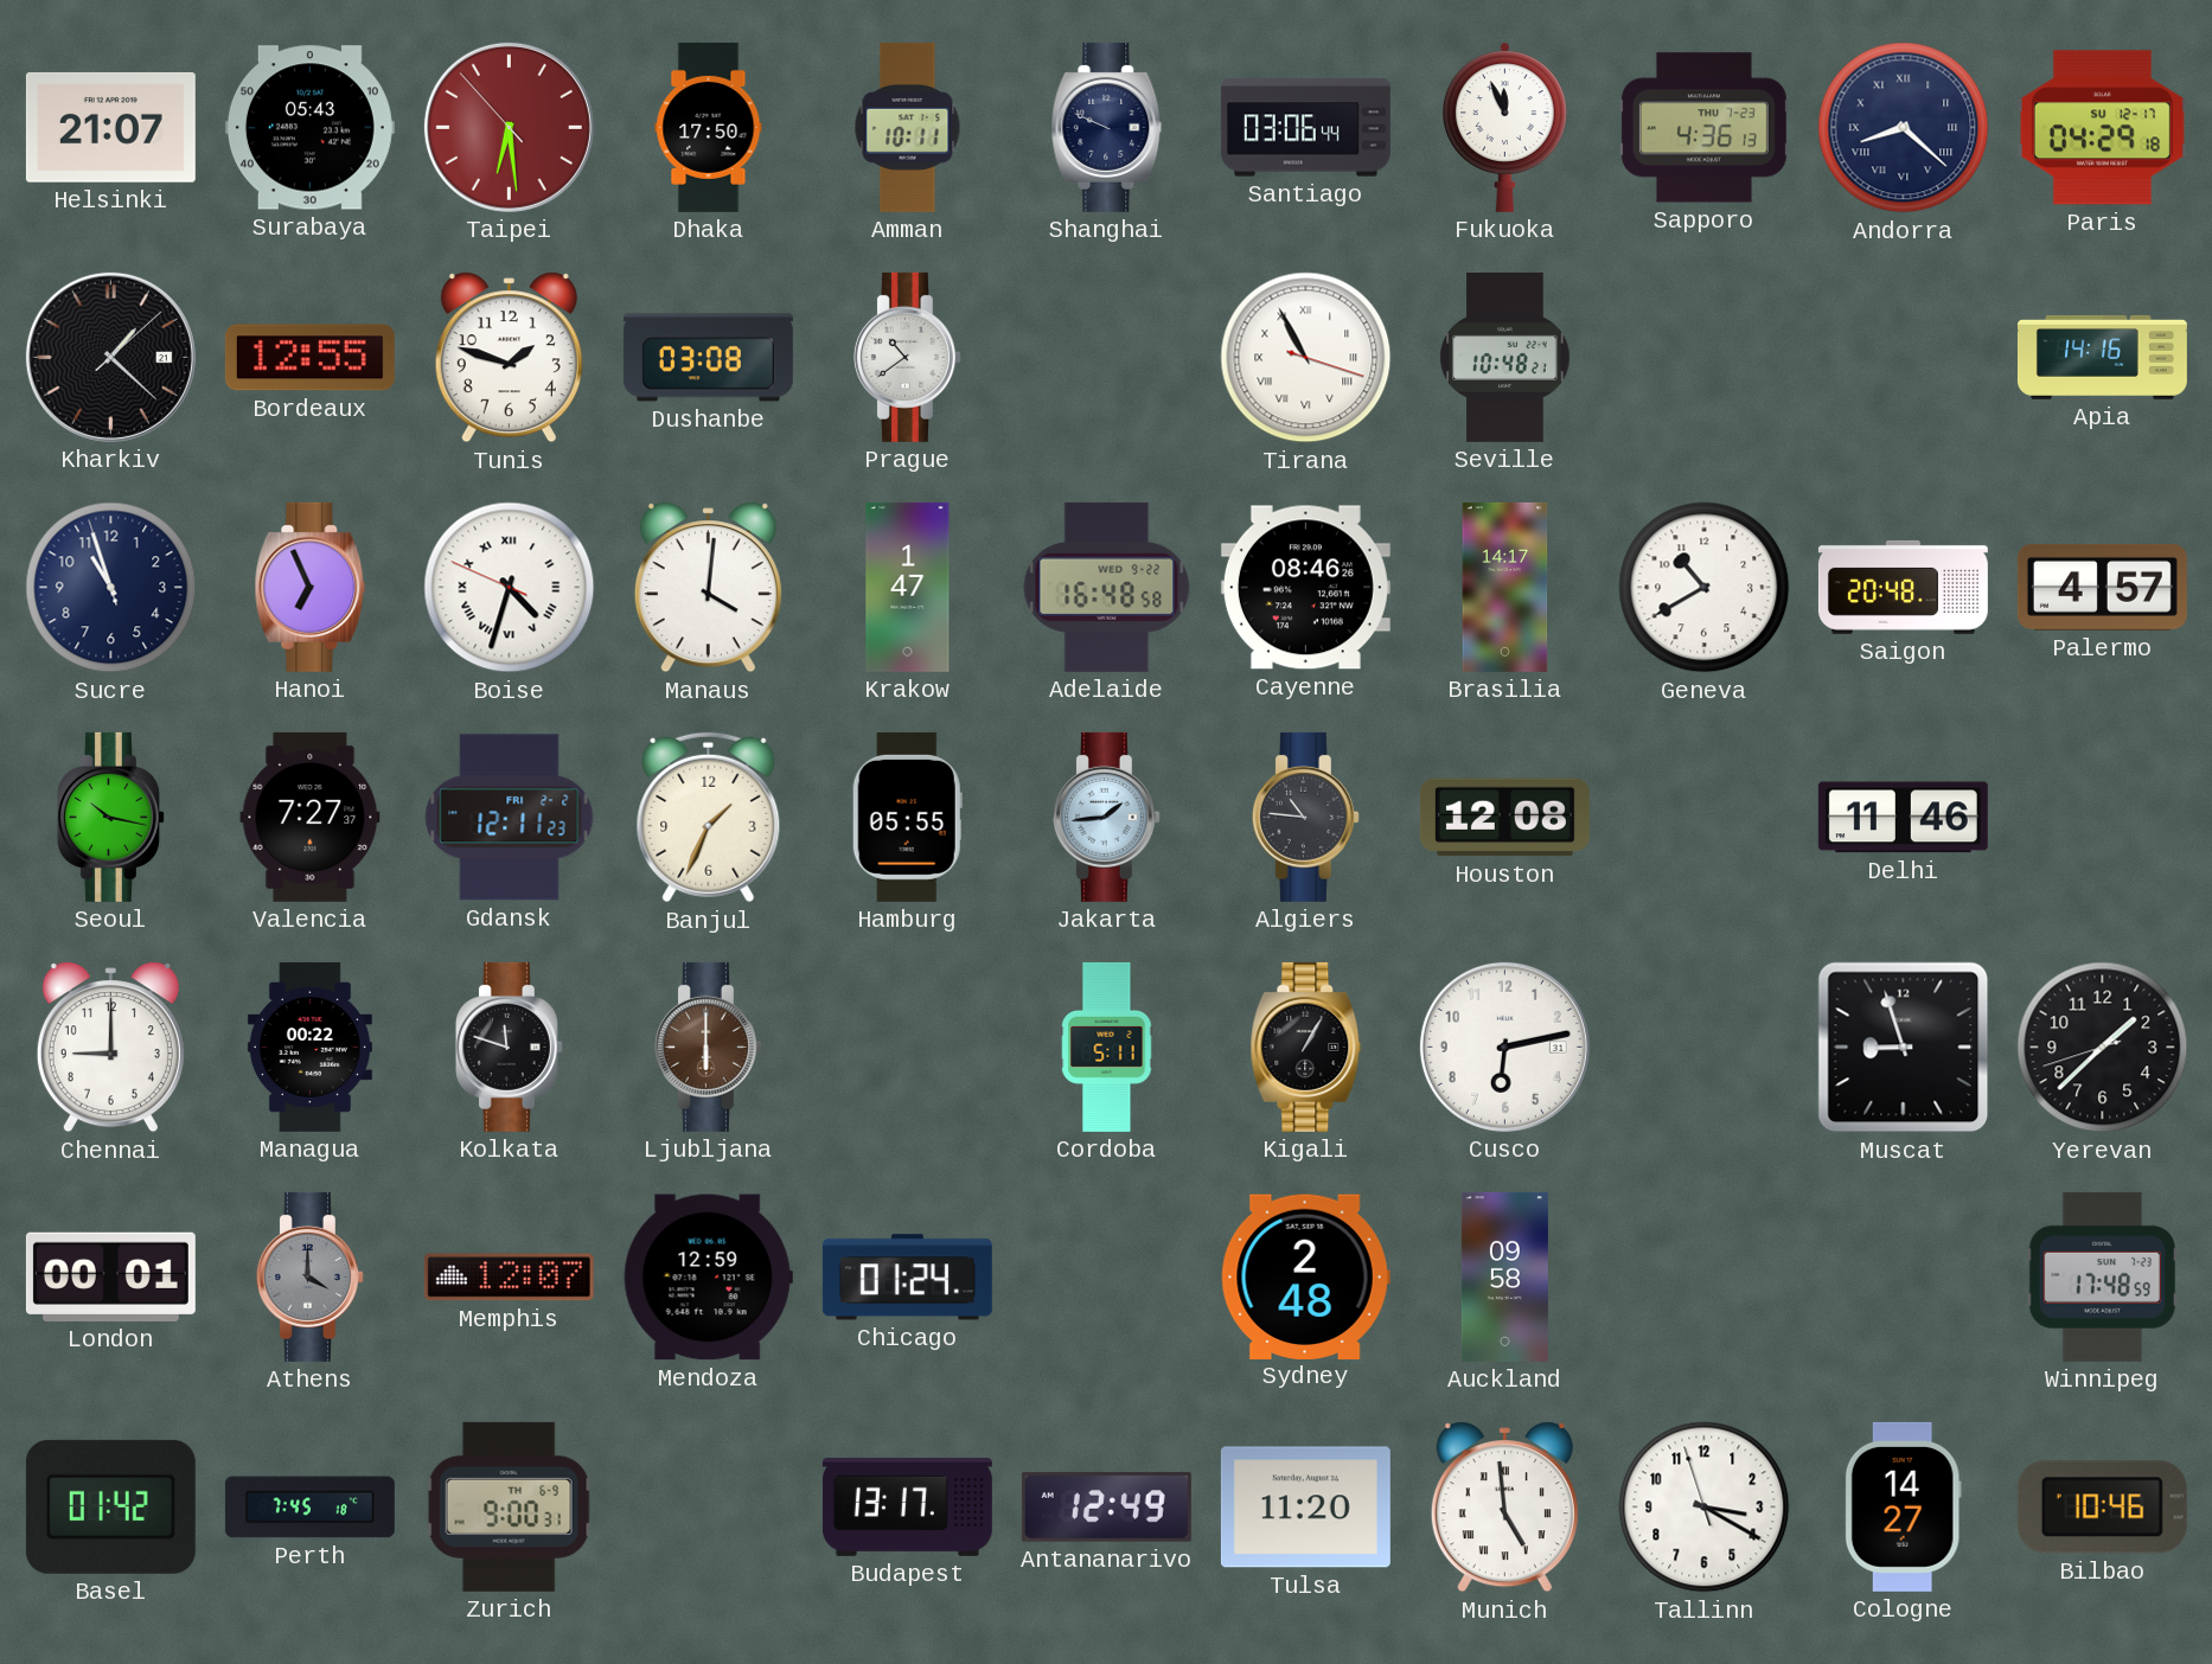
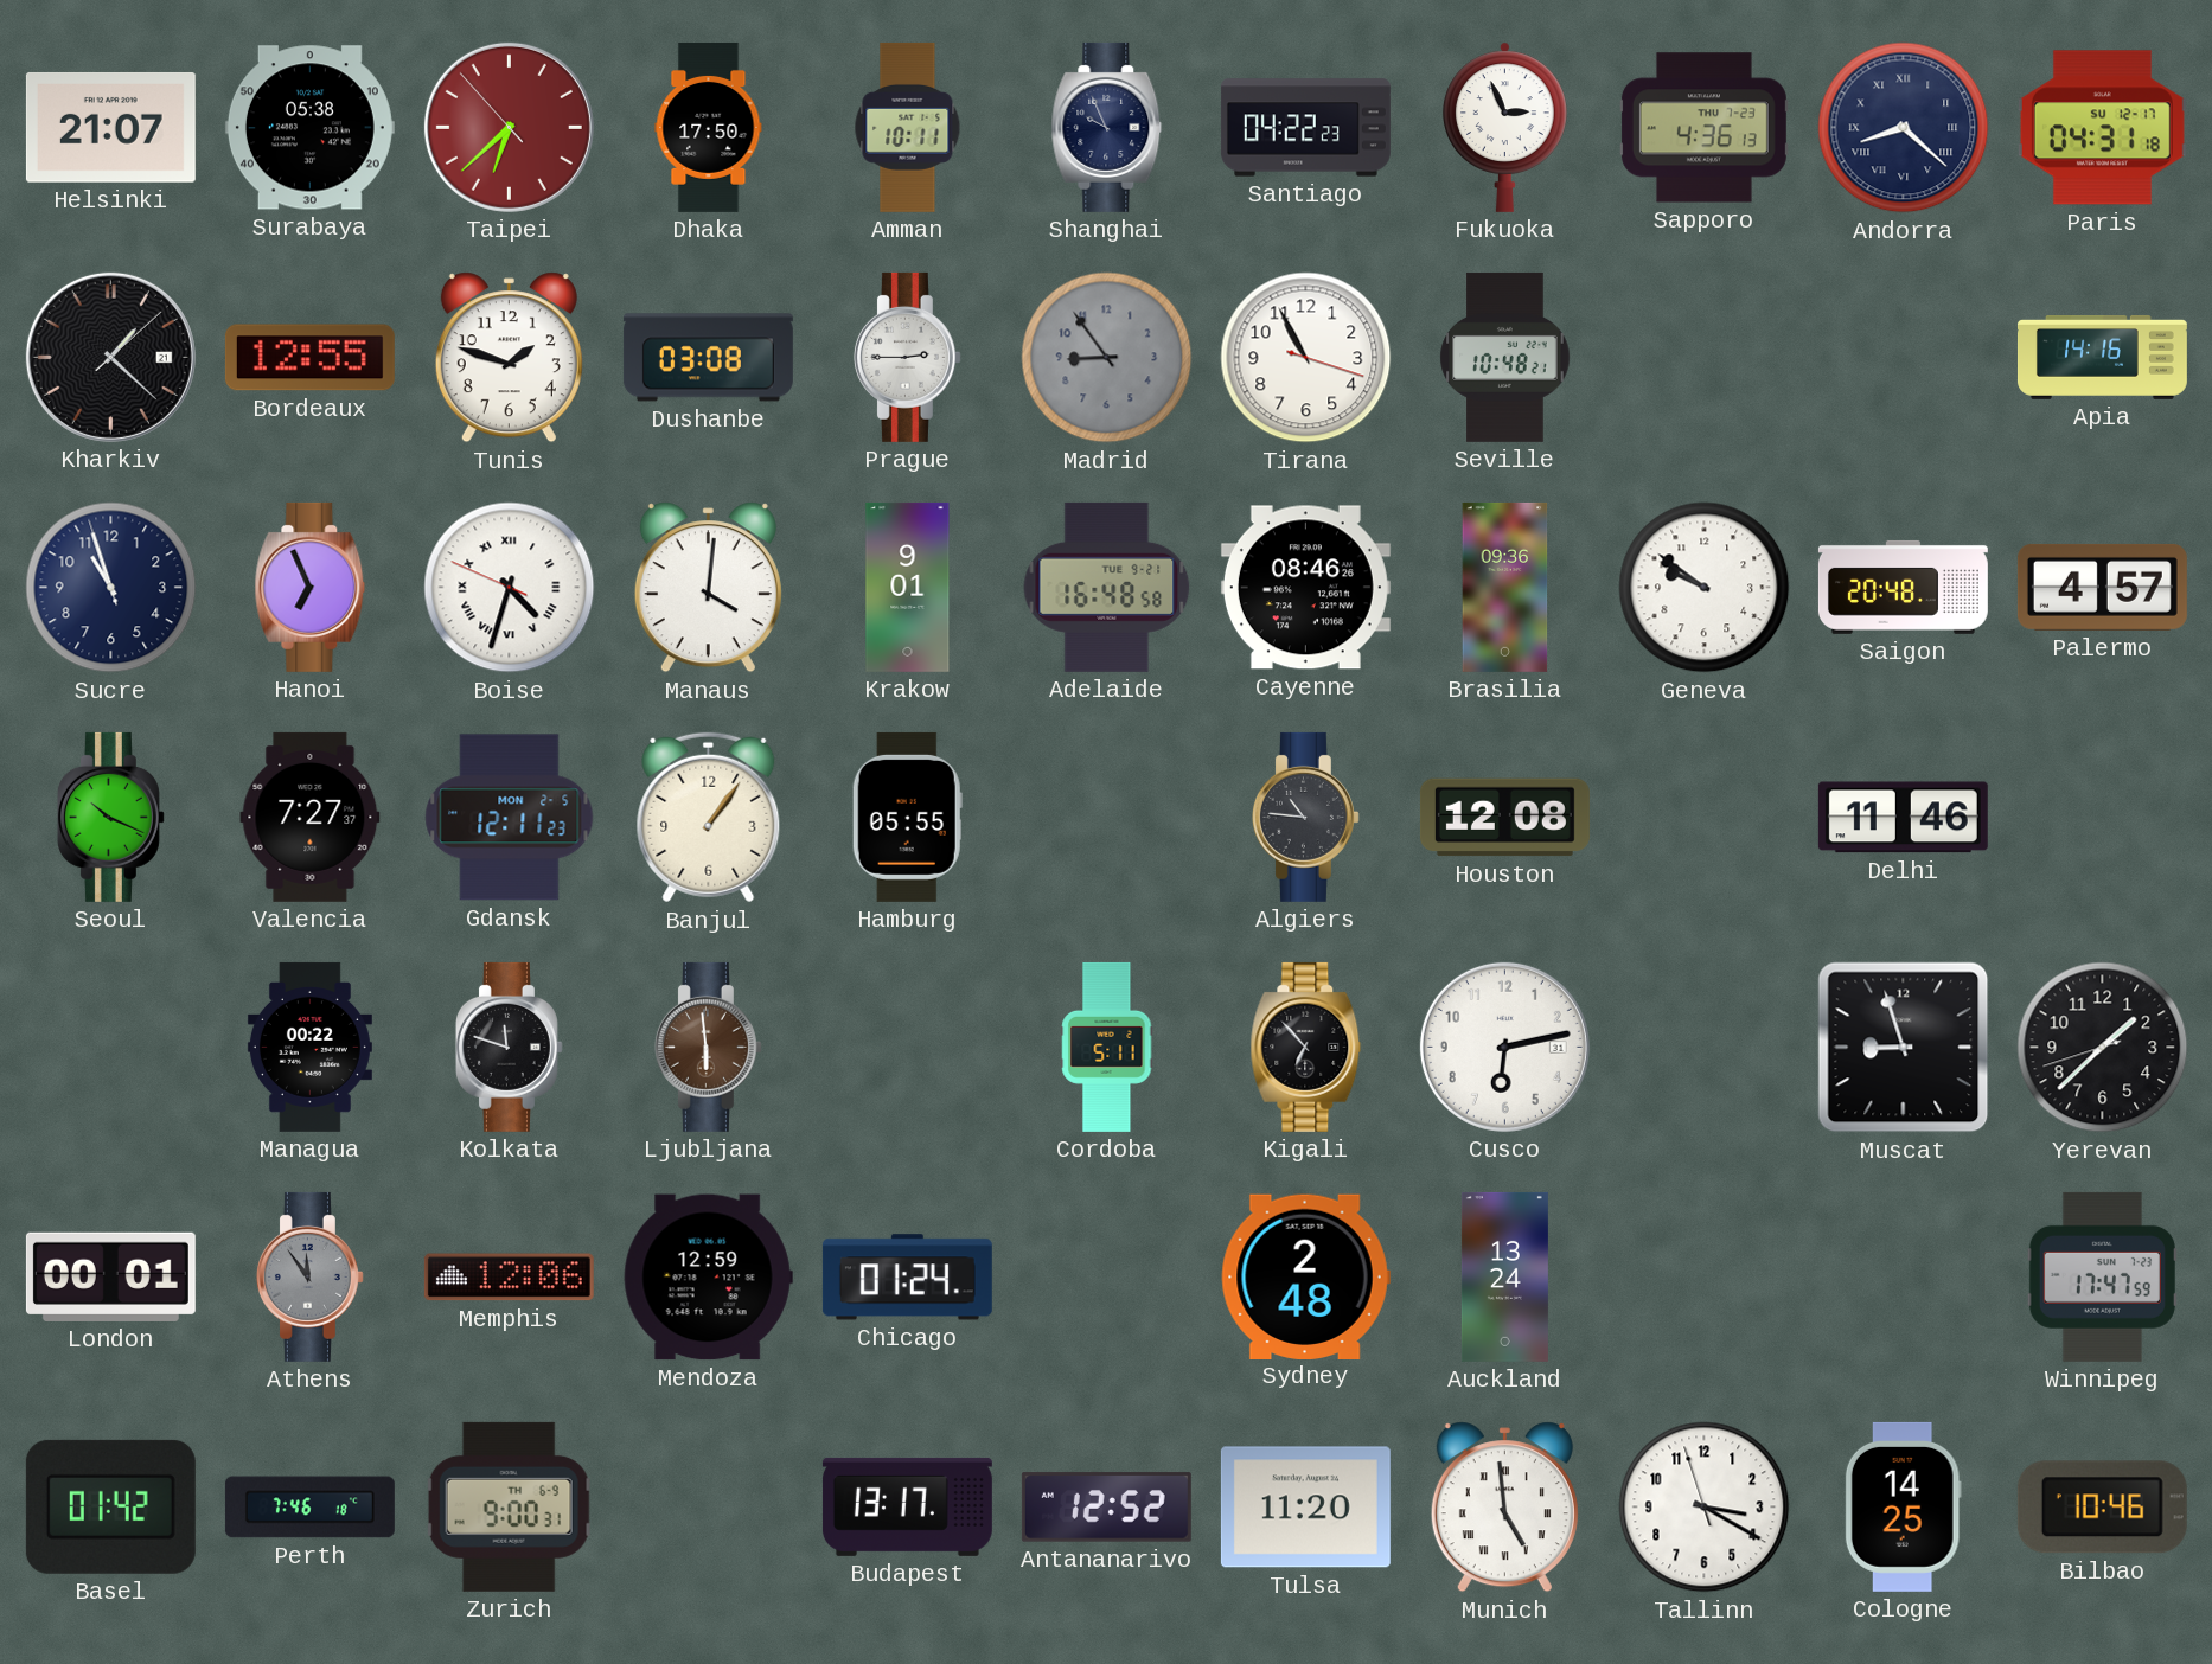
Surabaya: 05:43 -> 05:38 (309, 128)
Taipei: 6:28 -> 6:37 (509, 127)
Shanghai: 9:49 -> 9:56 (1107, 127)
Santiago: 03:06 -> 04:22 (1305, 128)
Fukuoka: 11:56 -> 2:56 (1505, 127)
Paris: 04:29 -> 04:31 (2102, 128)
Prague: 10:39 -> 2:45 (907, 357)
Madrid: none -> 8:54 (1107, 358)
Tirana numerals: Roman -> Arabic (1306, 358)
Krakow: 1:47 -> 9:01 (908, 587)
Adelaide date: WED 9-22 -> TUE 9-21 (1107, 587)
Brasilia: 14:17 -> 09:36 (1505, 587)
Geneva: 10:40 -> 9:51 (1705, 588)
Seoul: 10:17 -> 10:19 (110, 817)
Gdansk date: FRI 2-2 -> MON 2-5 (510, 818)
Banjul: 1:34 -> 1:06 (709, 818)
Jakarta: 1:44 -> none (1106, 817)
Chennai: 9:00 -> none (110, 1048)
Ljubljana: 6:00 -> 5:59 (708, 1047)
Kigali: 1:05 -> 6:53 (1306, 1047)
Athens: 4:00 -> 11:54 (309, 1276)
Memphis: 12:07 -> 12:06 (509, 1278)
Auckland: 09:58 -> 13:24 (1504, 1276)
Winnipeg: 17:48 -> 17:47 (2102, 1276)
Perth: 7:45 -> 7:46 (309, 1508)
Antananarivo: 12:49 -> 12:52 (1106, 1508)
Cologne: 14:27 -> 14:25 (1903, 1506)
